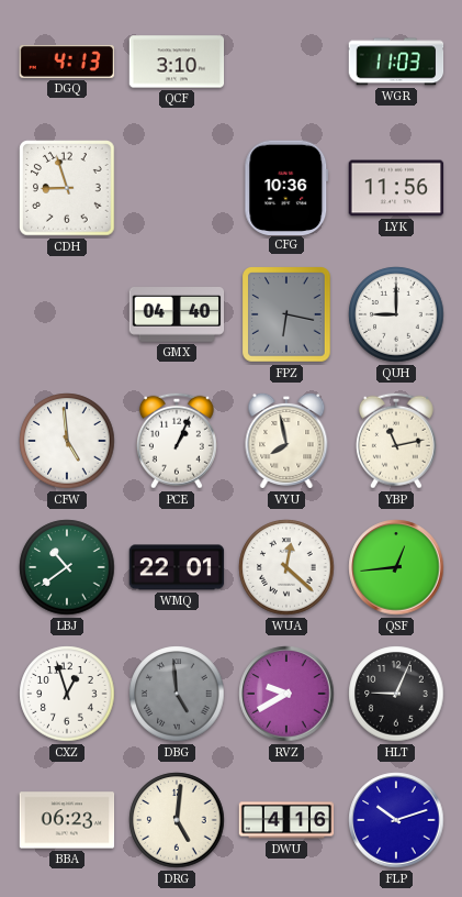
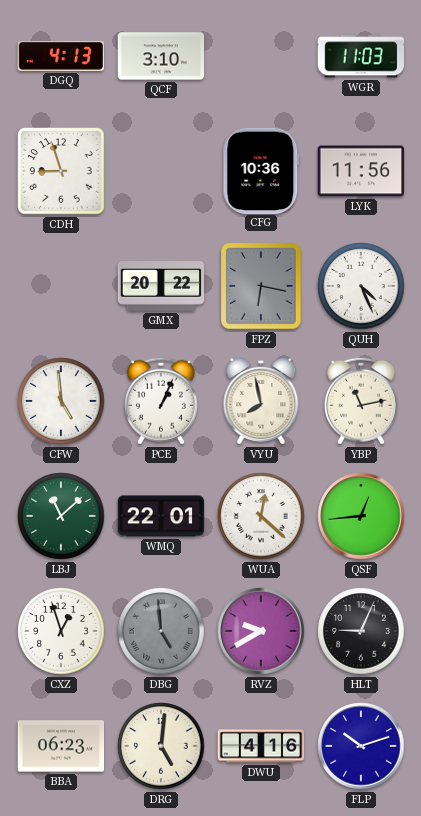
GMX: 04:40 -> 20:22 (161, 287)
QUH: 9:00 -> 4:26 (361, 286)
LBJ: 10:39 -> 11:08 (61, 516)
